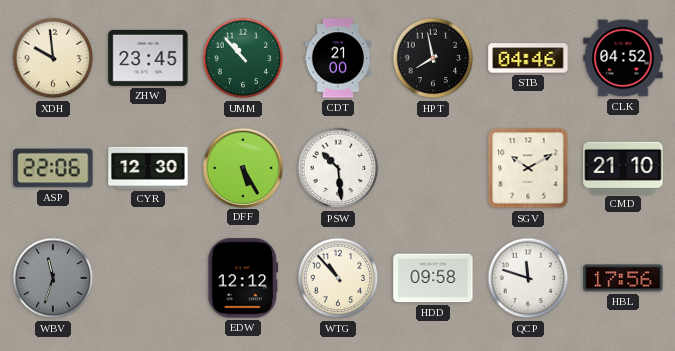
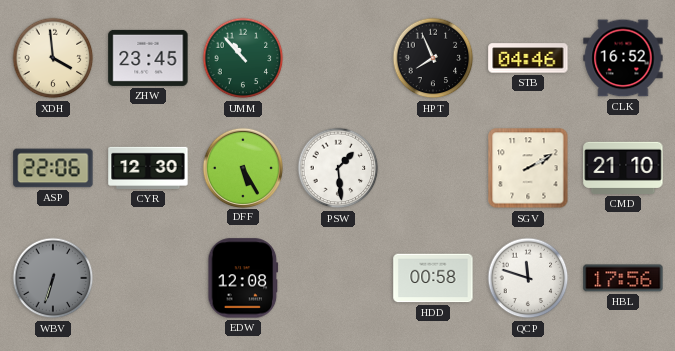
XDH: 9:59 -> 3:59 (53, 58)
CDT: 21:00 -> none (338, 58)
HPT: 7:58 -> 7:56 (433, 58)
CLK: 04:52 -> 16:52 (623, 58)
PSW: 10:29 -> 1:29 (338, 168)
SGV: 10:10 -> 2:10 (528, 168)
WBV: 11:33 -> 6:33 (53, 278)
EDW: 12:12 -> 12:08 (243, 278)
WTG: 10:53 -> none (338, 278)
HDD: 09:58 -> 00:58 (433, 278)
